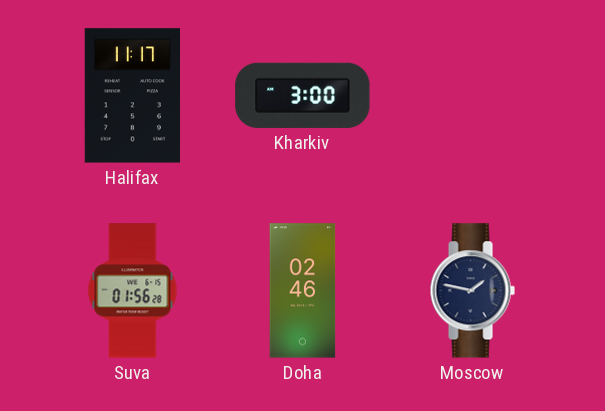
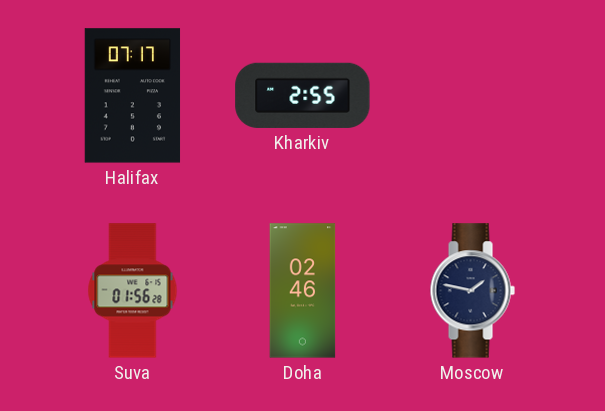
Halifax: 11:17 -> 07:17 (133, 96)
Kharkiv: 3:00 -> 2:55 (303, 95)
